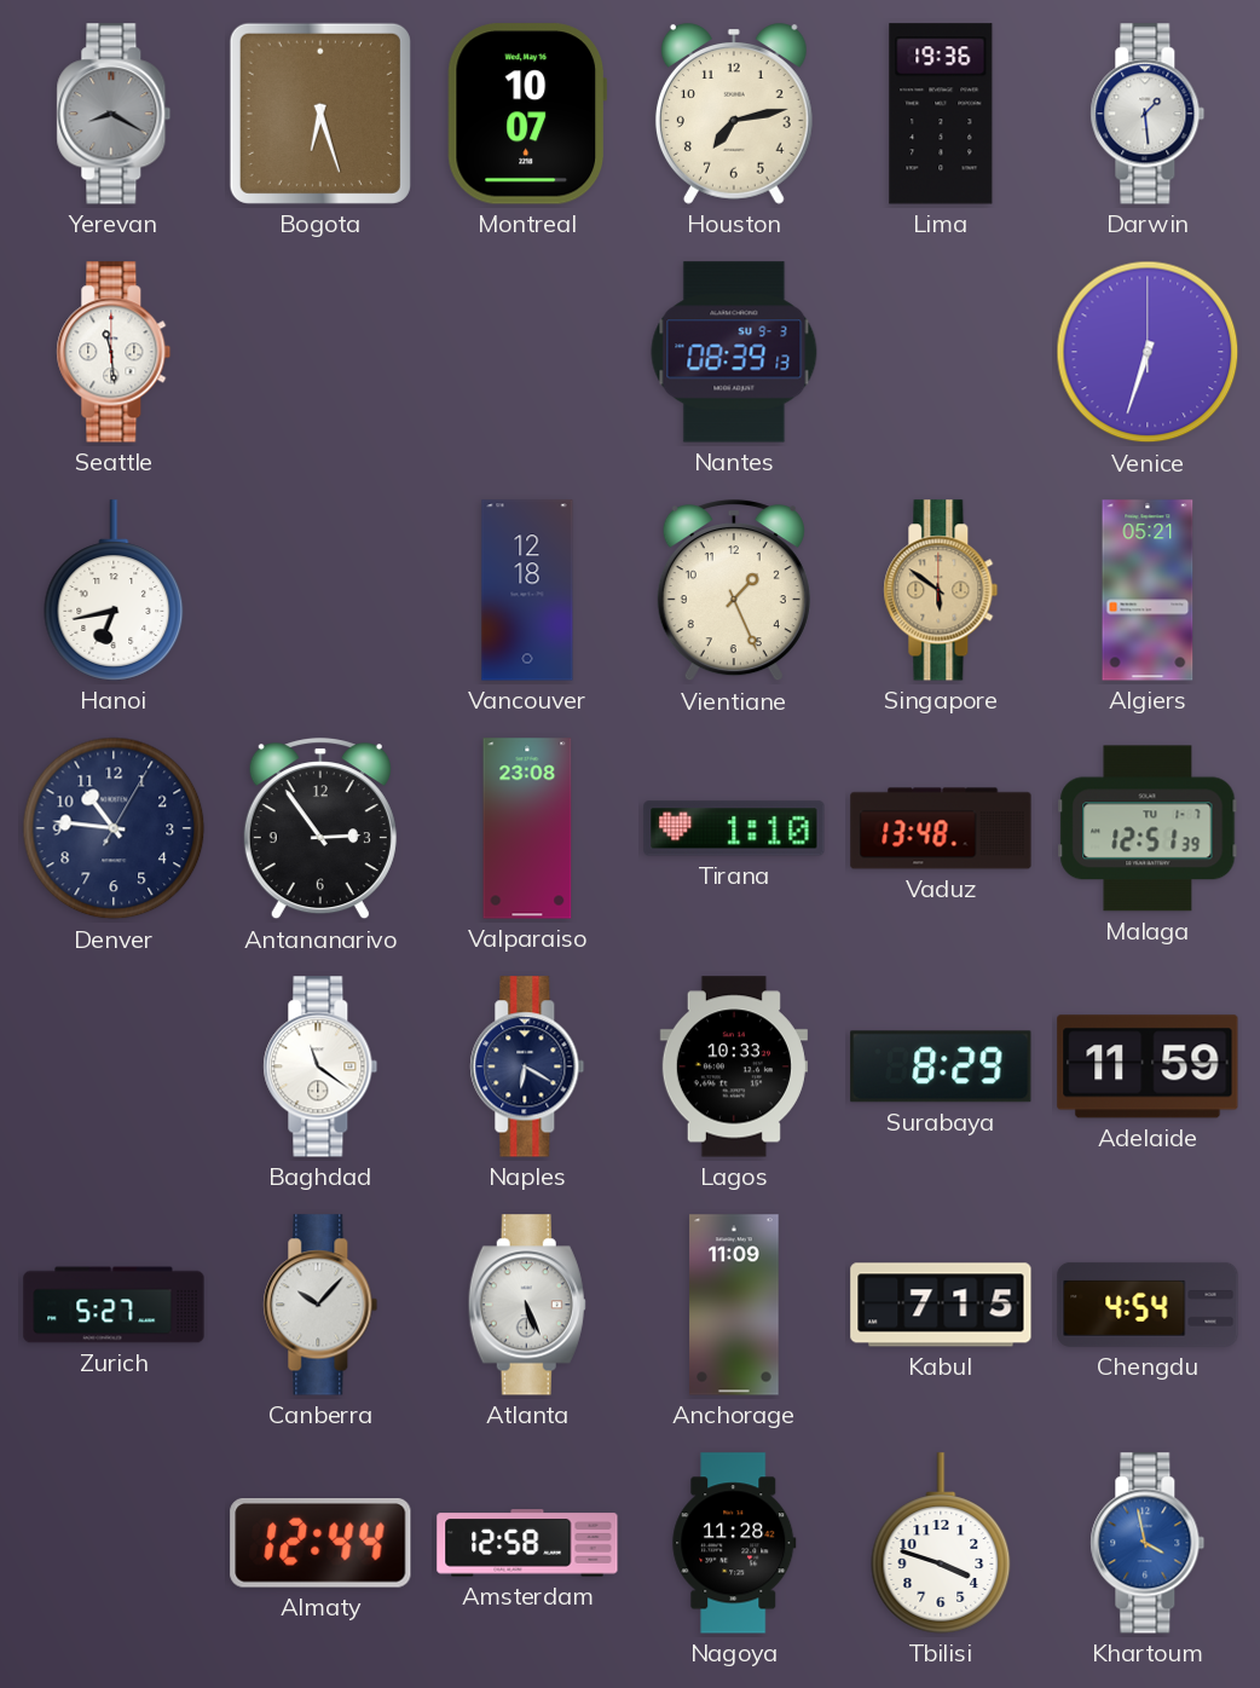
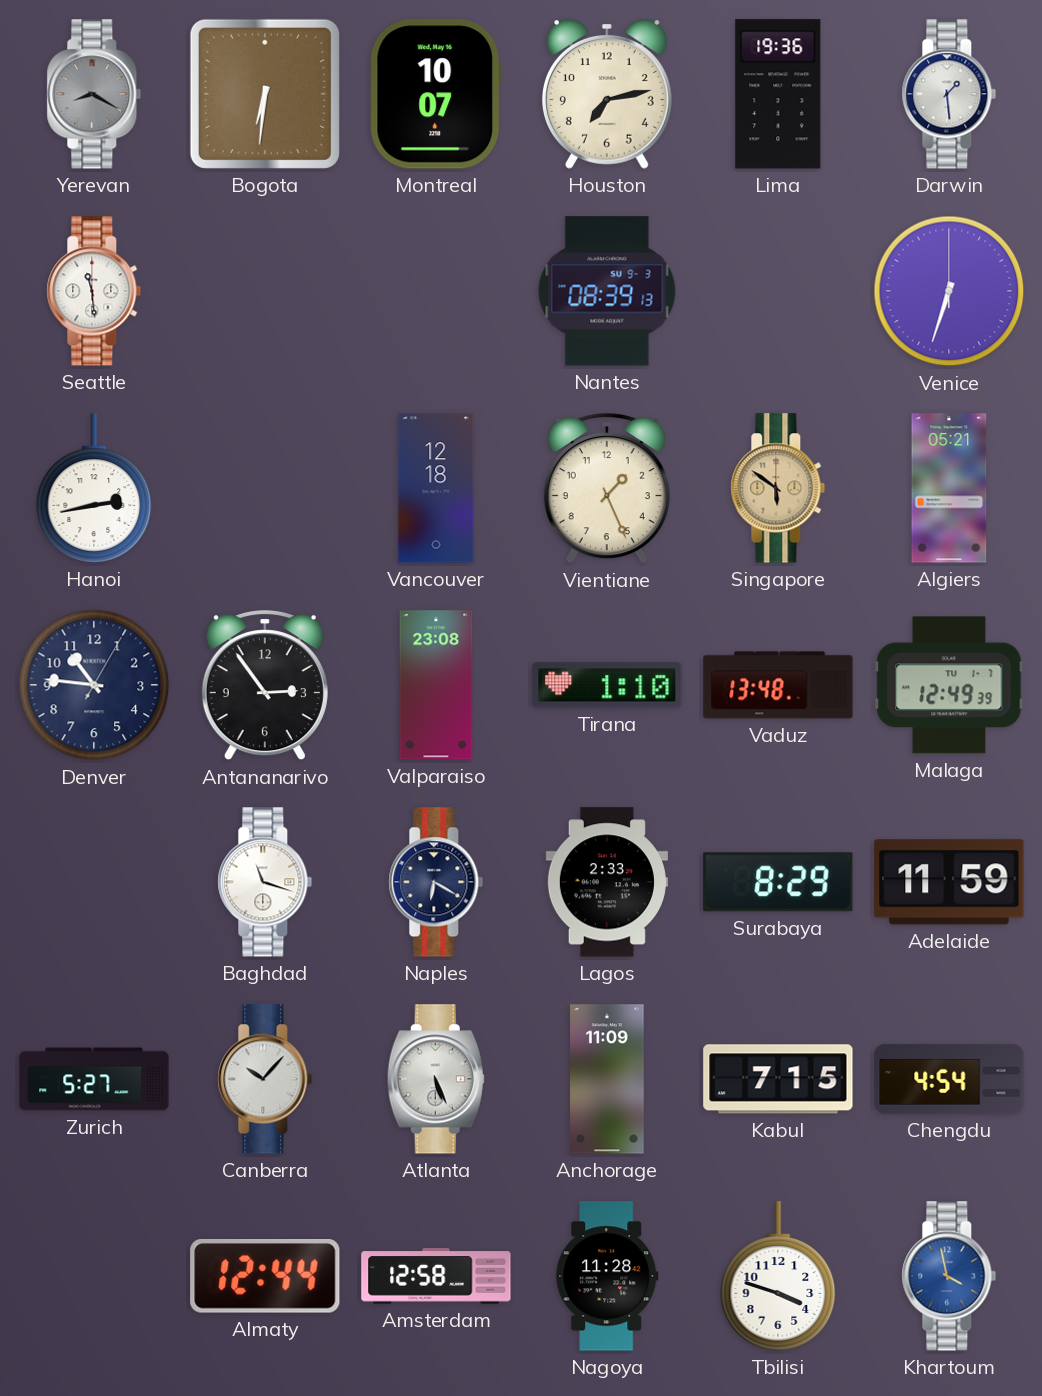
Bogota: 6:27 -> 6:31 (265, 94)
Hanoi: 6:43 -> 2:43 (94, 488)
Malaga: 12:51 -> 12:49 (949, 685)
Baghdad: 11:21 -> 11:18 (265, 882)
Lagos: 10:33 -> 2:33 (607, 882)
